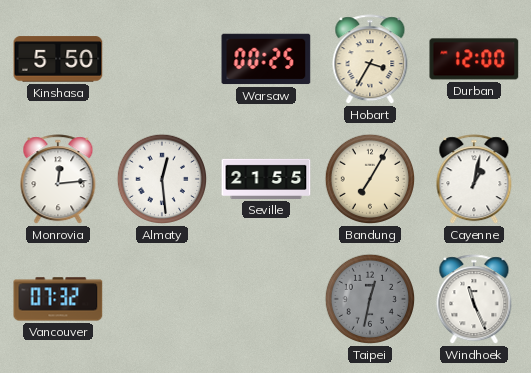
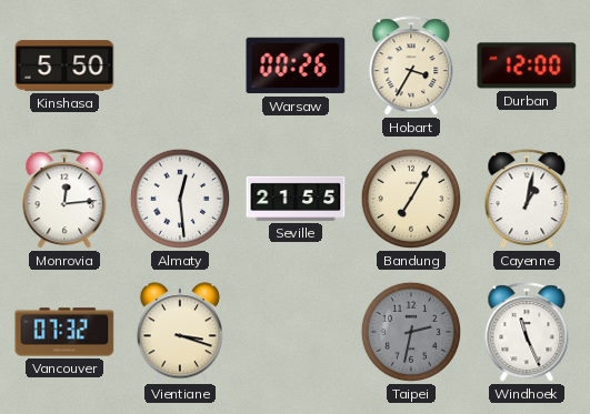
Warsaw: 00:25 -> 00:26 (296, 65)
Vientiane: none -> 3:18 (180, 332)
Taipei: 12:32 -> 2:32 (411, 332)
